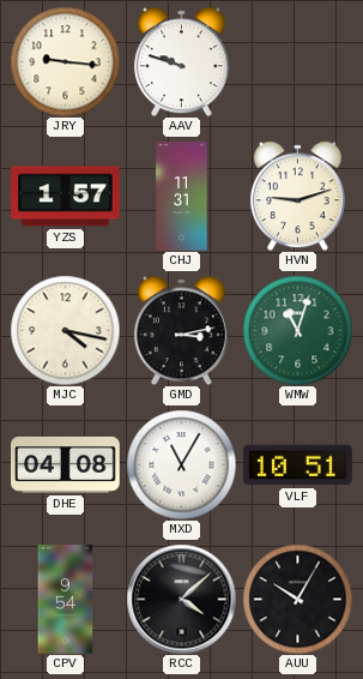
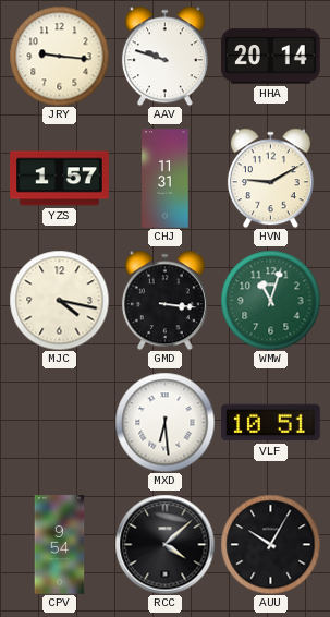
HHA: none -> 20:14 (271, 57)
HVN: 9:12 -> 9:10 (270, 178)
GMD: 3:13 -> 3:16 (164, 300)
DHE: 04:08 -> none (66, 464)
MXD: 11:05 -> 6:29 (164, 422)
